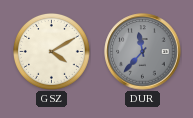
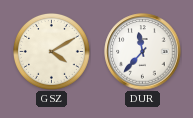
DUR dial: grey -> white (143, 52)
